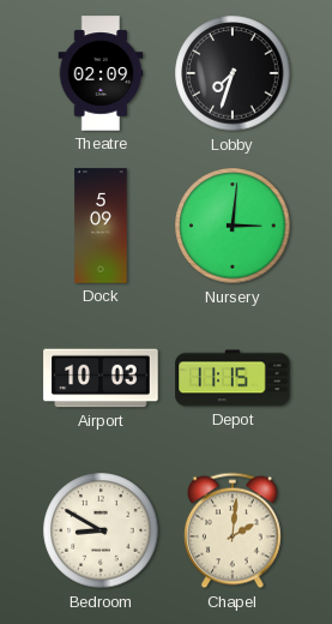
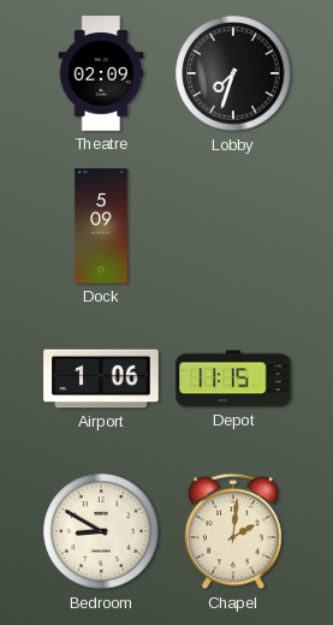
Nursery: 3:01 -> none (233, 226)
Airport: 10:03 -> 1:06 (101, 379)
